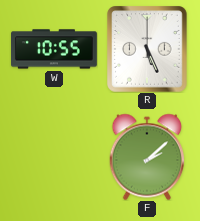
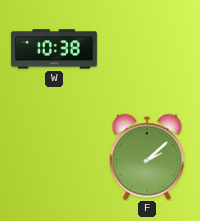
W: 10:55 -> 10:38 (54, 49)
R: 5:26 -> none (148, 49)
